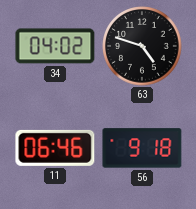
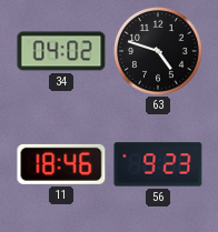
11: 06:46 -> 18:46 (61, 164)
56: 9:18 -> 9:23 (158, 164)
